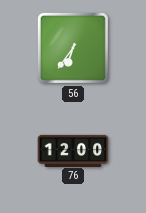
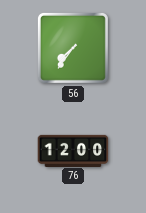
56: 6:36 -> 7:36 (73, 48)
